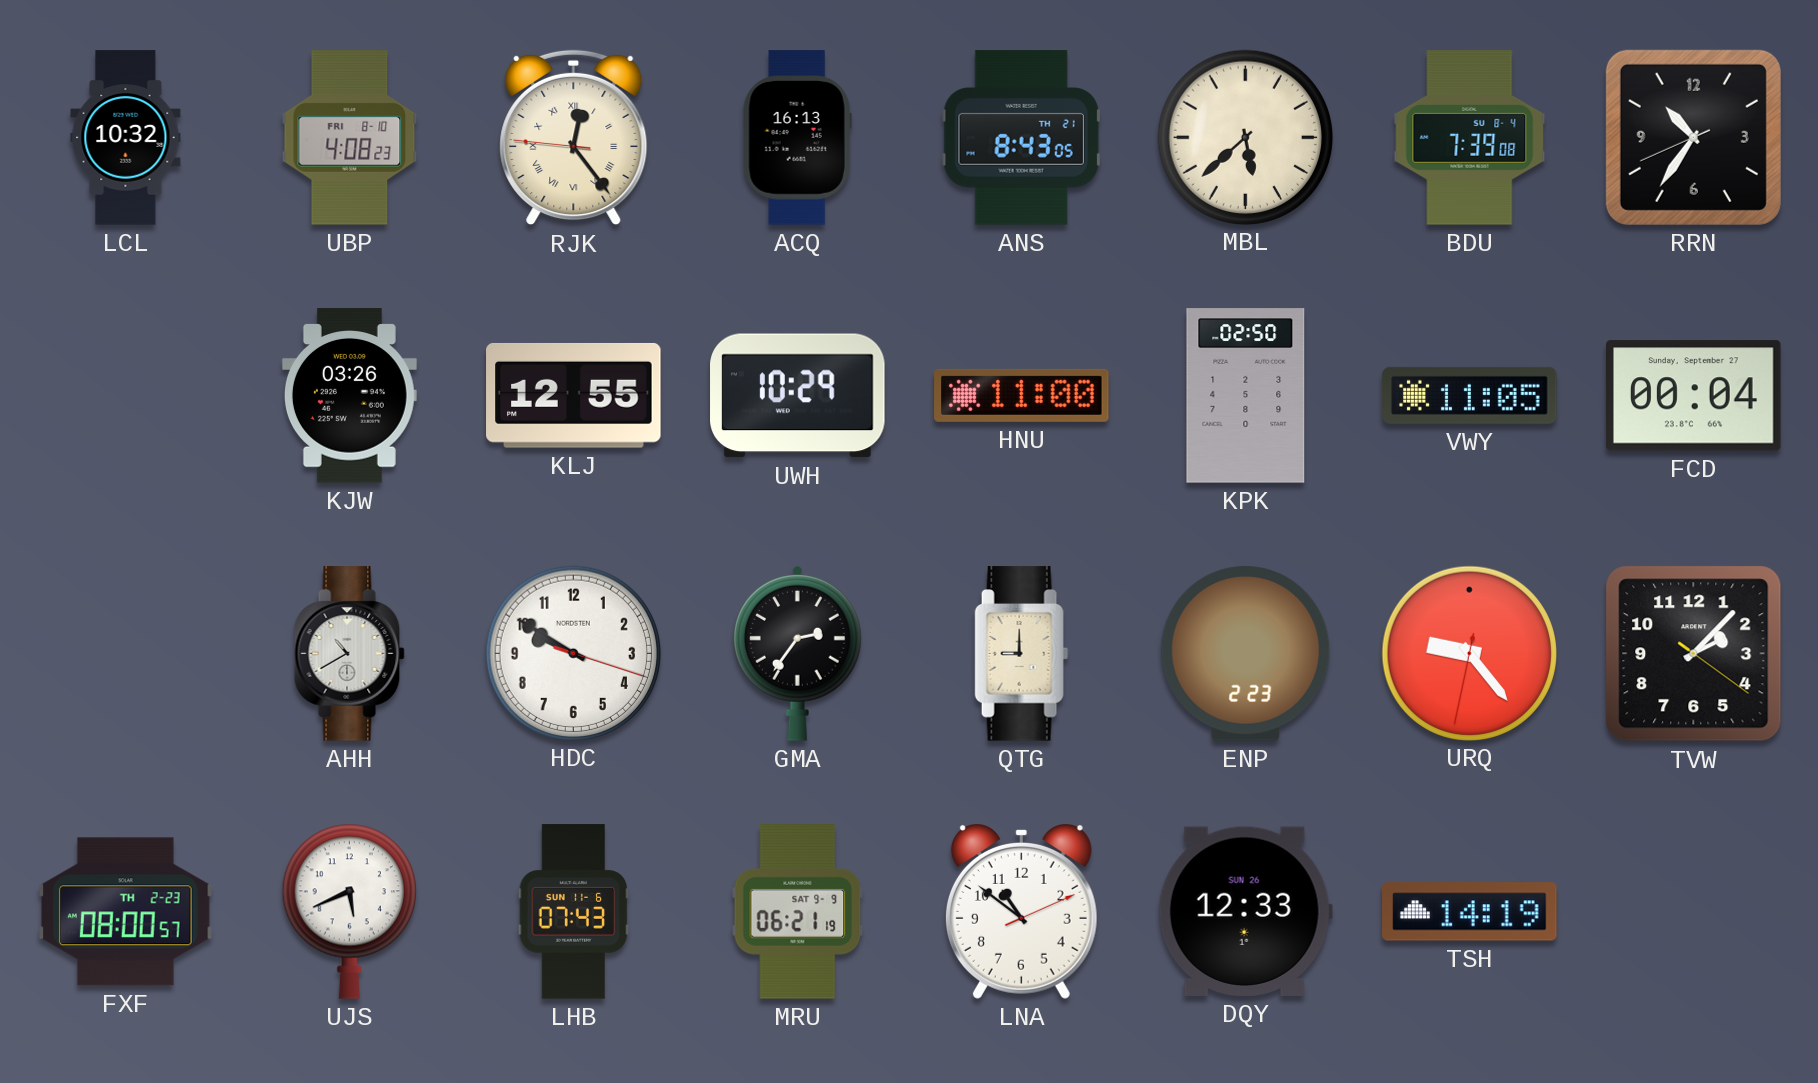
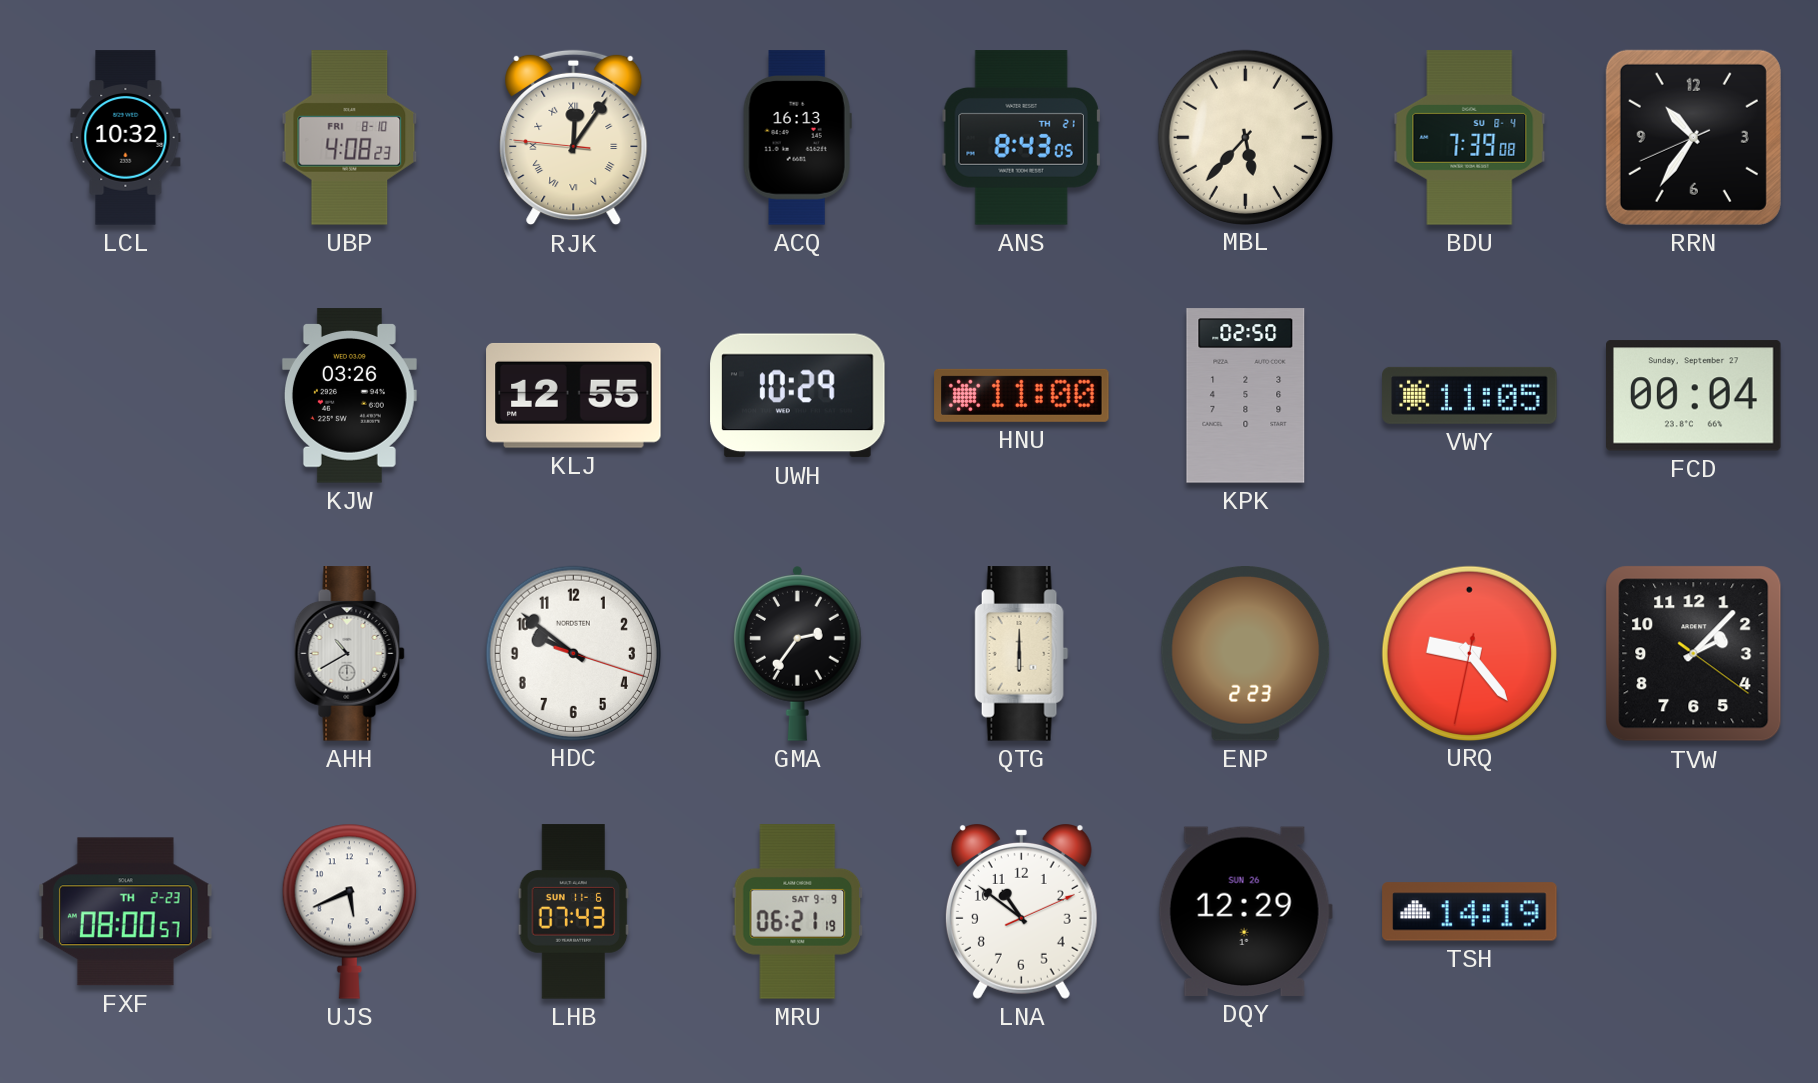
RJK: 12:23 -> 12:05 (574, 138)
MBL: 5:38 -> 5:37 (1245, 137)
HDC: 9:50 -> 9:51 (573, 653)
QTG: 9:00 -> 6:00 (1022, 654)
DQY: 12:33 -> 12:29 (1245, 911)
